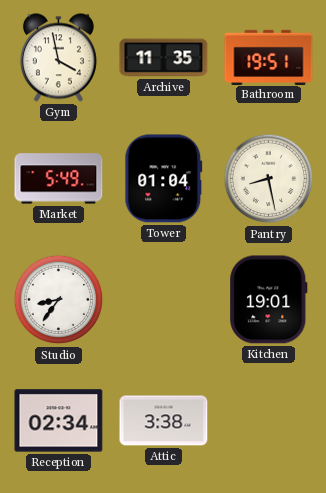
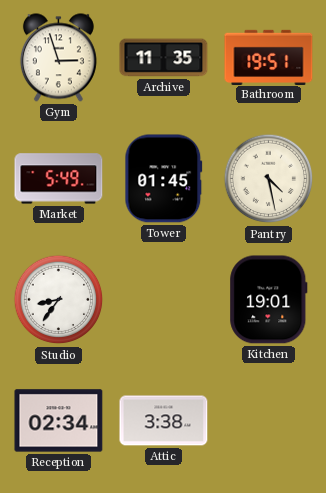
Gym: 3:58 -> 2:57 (58, 58)
Tower: 01:04 -> 01:45 (164, 179)
Pantry: 8:28 -> 4:28 (269, 179)
